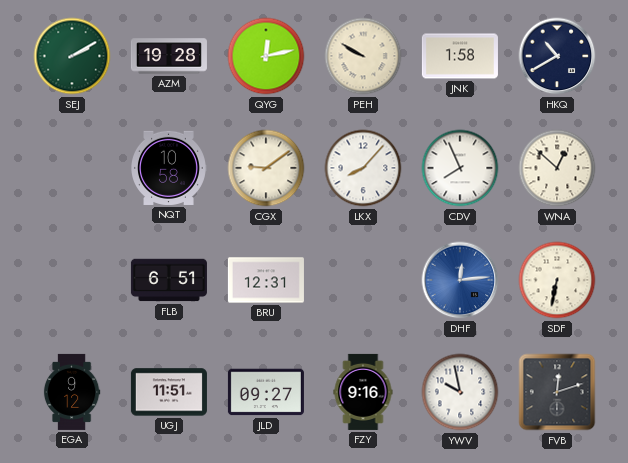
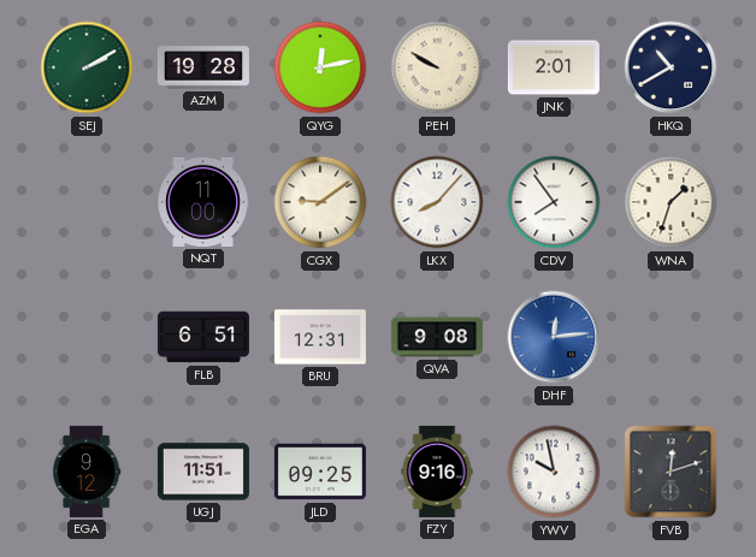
JNK: 1:58 -> 2:01 (554, 67)
NQT: 10:58 -> 11:00 (203, 202)
CDV: 7:56 -> 7:54 (554, 202)
WNA: 12:52 -> 1:33 (671, 202)
QVA: none -> 9:08 (437, 337)
SDF: 6:32 -> none (557, 280)
JLD: 09:27 -> 09:25 (320, 472)
